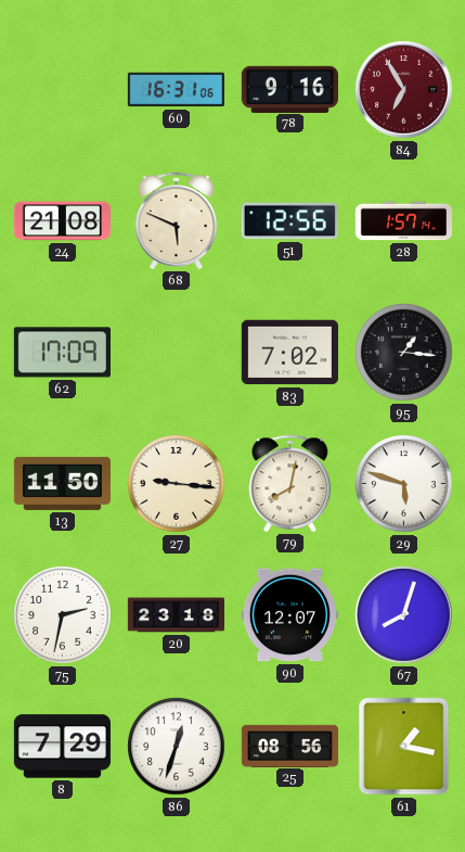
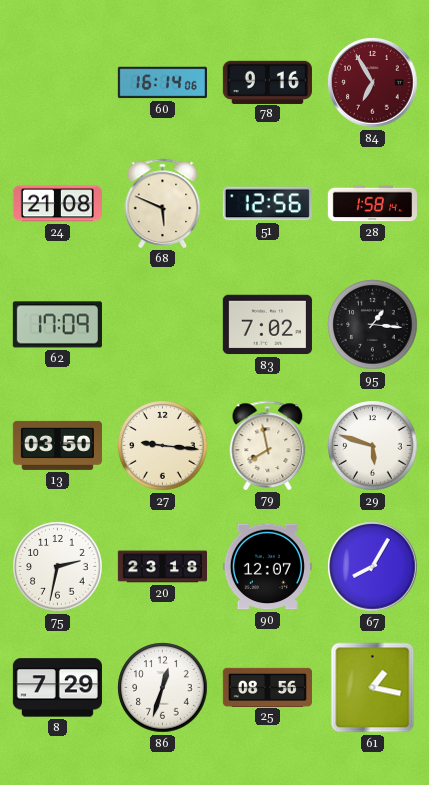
60: 16:31 -> 16:14 (162, 83)
28: 1:57 -> 1:58 (372, 204)
13: 11:50 -> 03:50 (57, 445)
79: 8:02 -> 7:58 (268, 445)
67: 8:03 -> 8:05 (373, 567)
